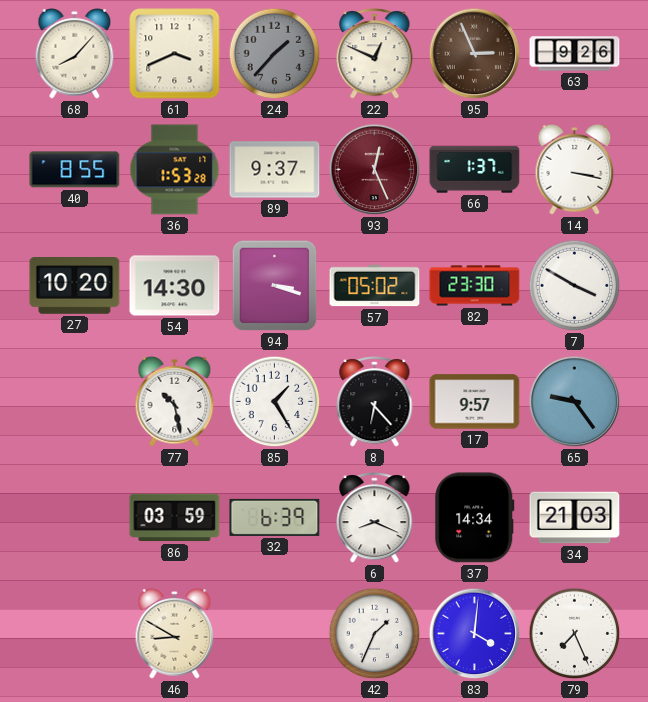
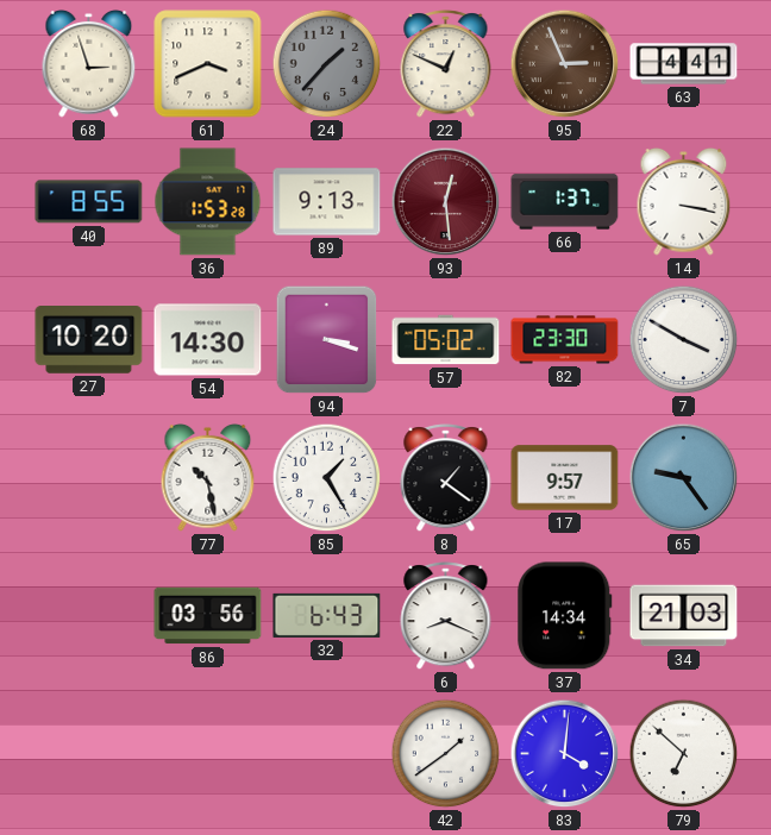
68: 8:07 -> 2:57 (89, 64)
63: 9:26 -> 4:41 (684, 64)
89: 9:37 -> 9:13 (327, 202)
93: 12:26 -> 12:29 (446, 202)
8: 6:23 -> 1:21 (446, 478)
86: 03:59 -> 03:56 (208, 616)
32: 6:39 -> 6:43 (327, 615)
46: 8:50 -> none (175, 634)
42: 1:34 -> 1:39 (446, 754)
79: 7:26 -> 6:52 (684, 754)
